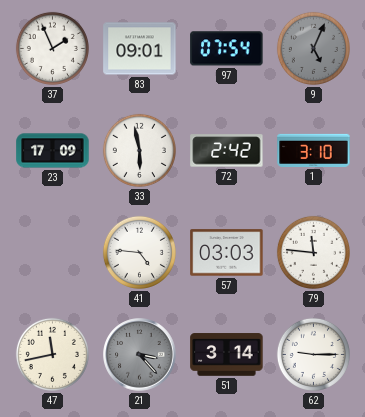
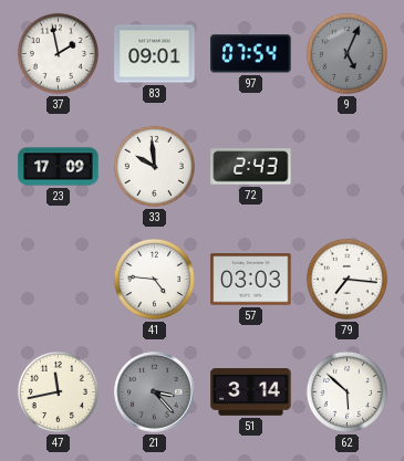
37: 1:56 -> 1:58 (58, 53)
33: 5:58 -> 9:59 (154, 166)
72: 2:42 -> 2:43 (251, 167)
1: 3:10 -> none (314, 150)
79: 11:46 -> 7:16 (346, 279)
62: 9:15 -> 5:52 (346, 391)
